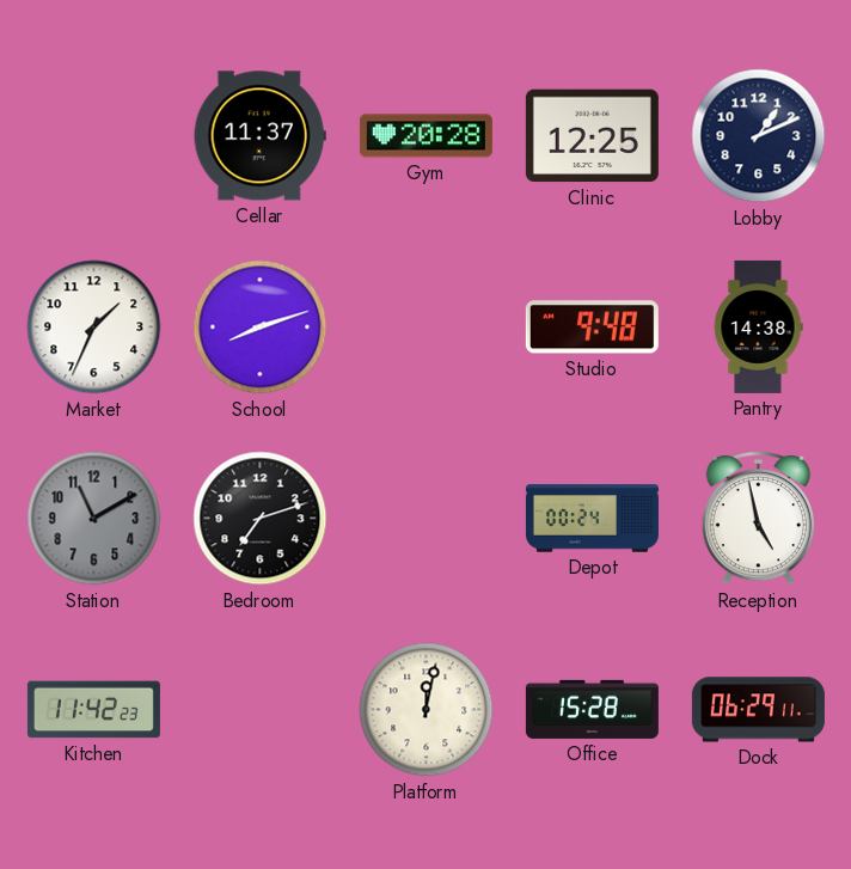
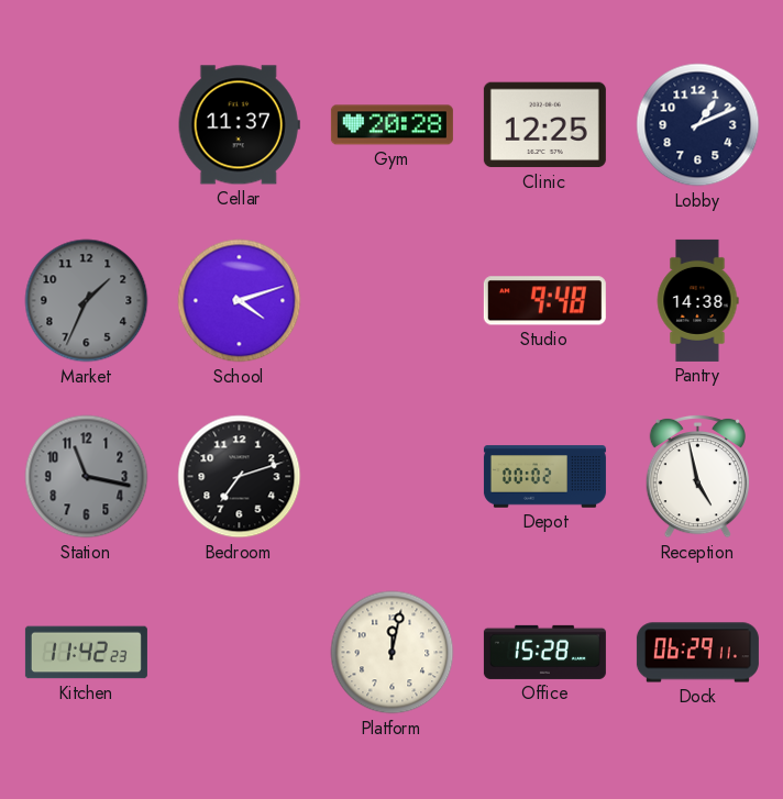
Market dial: white -> grey (87, 301)
School: 8:12 -> 4:12 (240, 301)
Station: 11:10 -> 11:17 (87, 477)
Depot: 00:24 -> 00:02 (544, 477)
